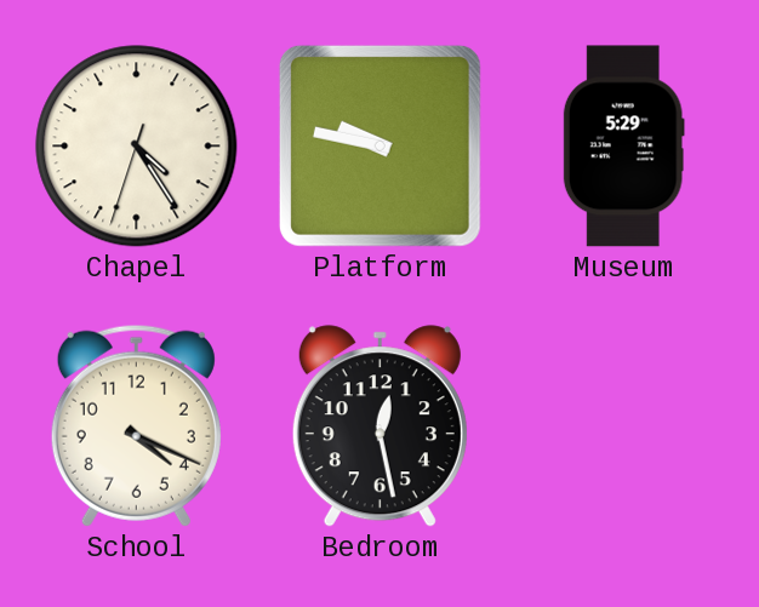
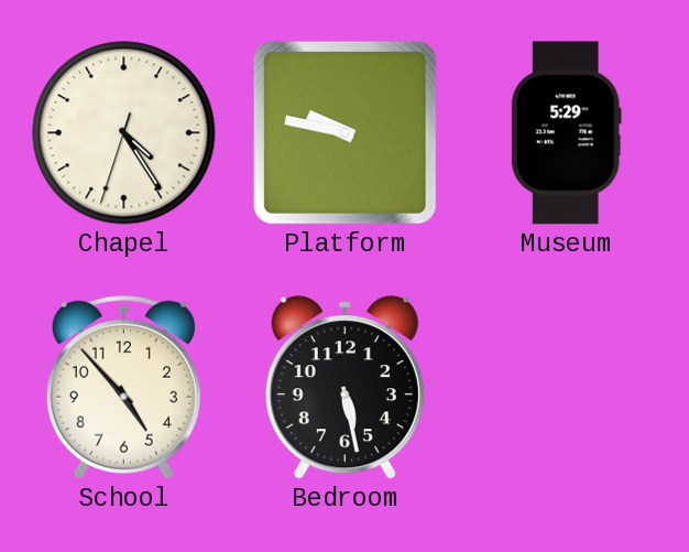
School: 4:19 -> 4:53 (123, 387)
Bedroom: 12:28 -> 5:28 (344, 388)
